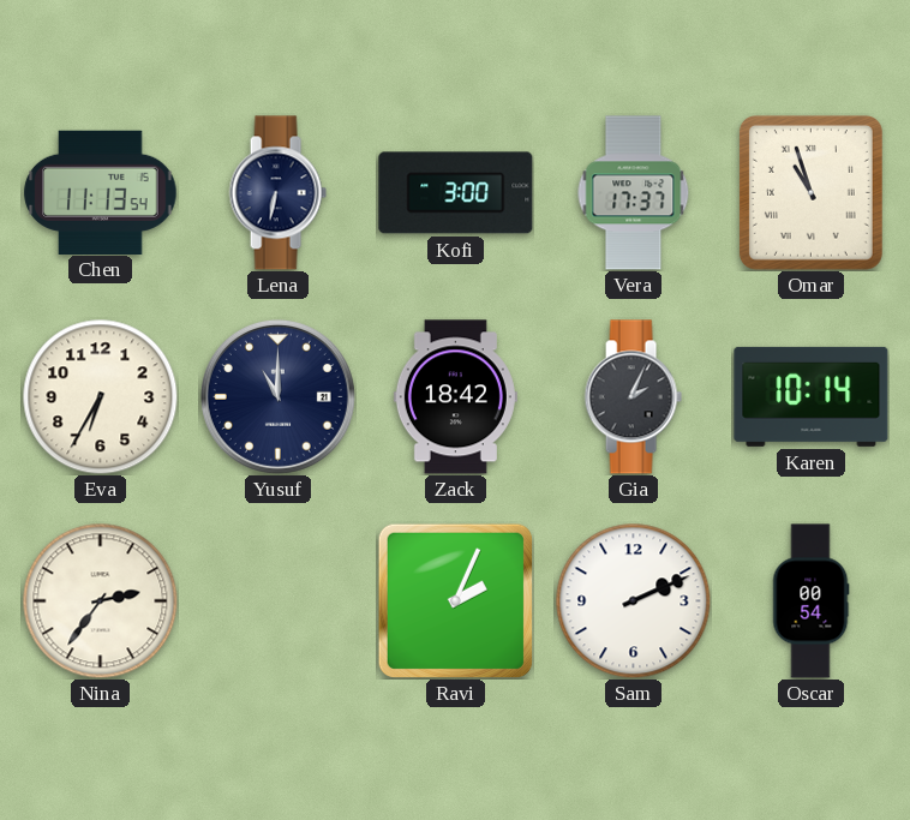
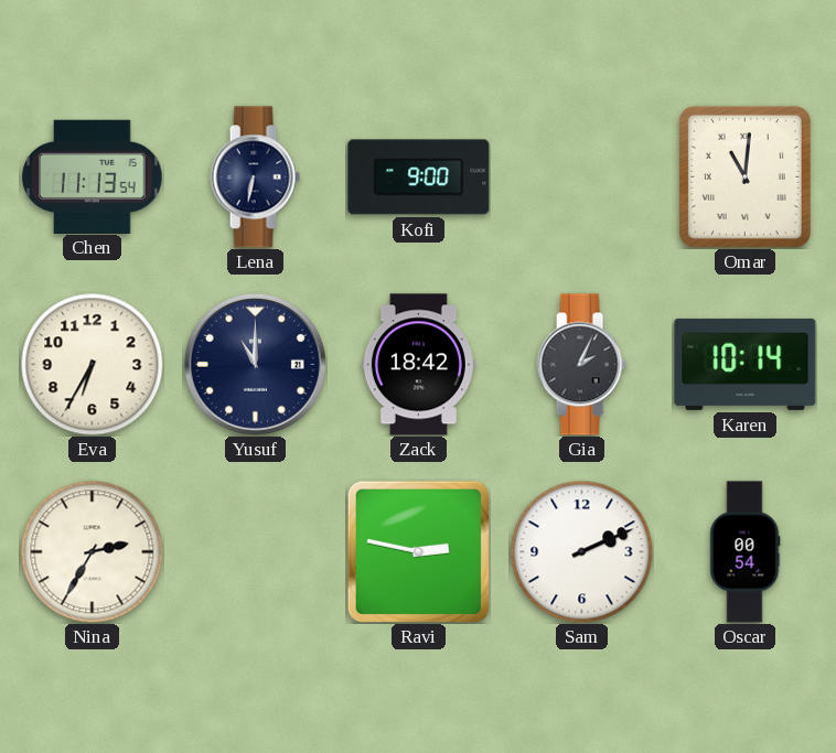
Kofi: 3:00 -> 9:00 (419, 178)
Vera: 17:37 -> none (634, 193)
Omar: 10:57 -> 11:01 (744, 176)
Nina: 2:36 -> 2:35 (92, 551)
Ravi: 2:04 -> 2:47 (418, 551)
